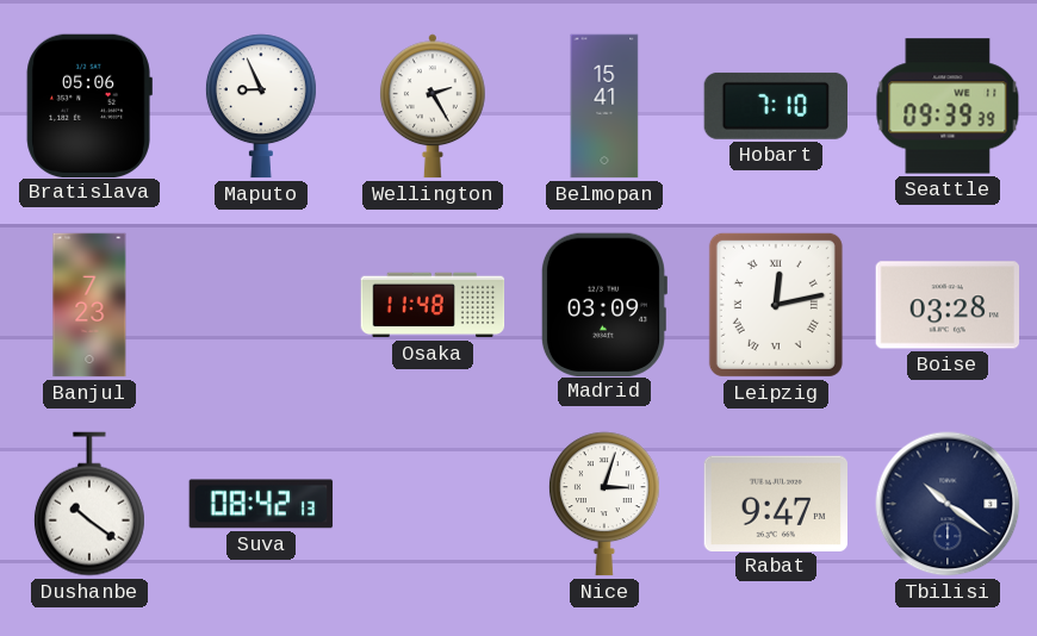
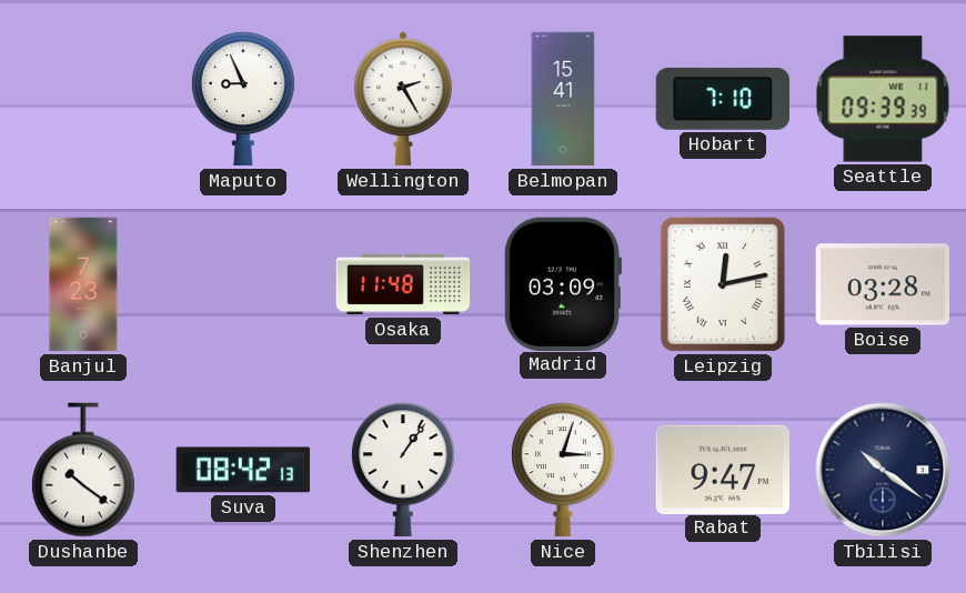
Bratislava: 05:06 -> none (89, 105)
Shenzhen: none -> 1:06 (403, 470)
